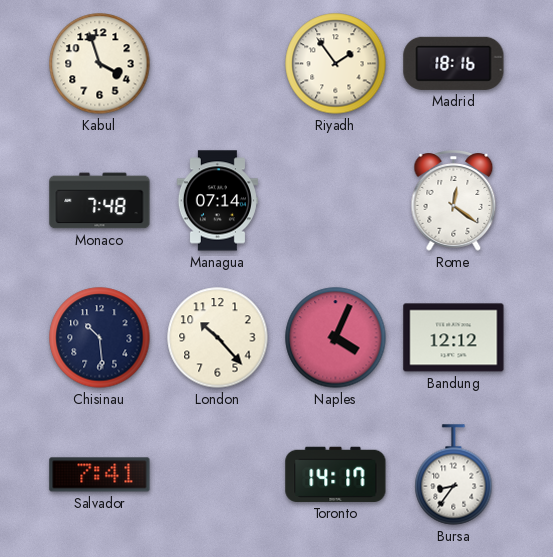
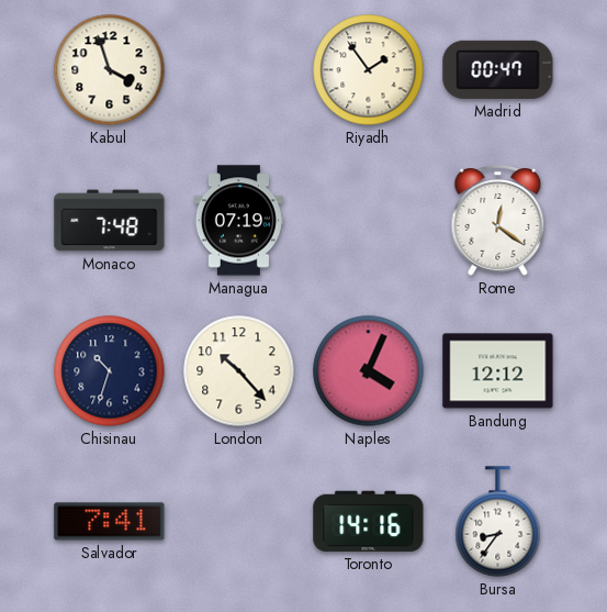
Madrid: 18:16 -> 00:47 (498, 69)
Managua: 07:14 -> 07:19 (238, 221)
Chisinau: 10:29 -> 10:33 (110, 371)
Toronto: 14:17 -> 14:16 (369, 521)
